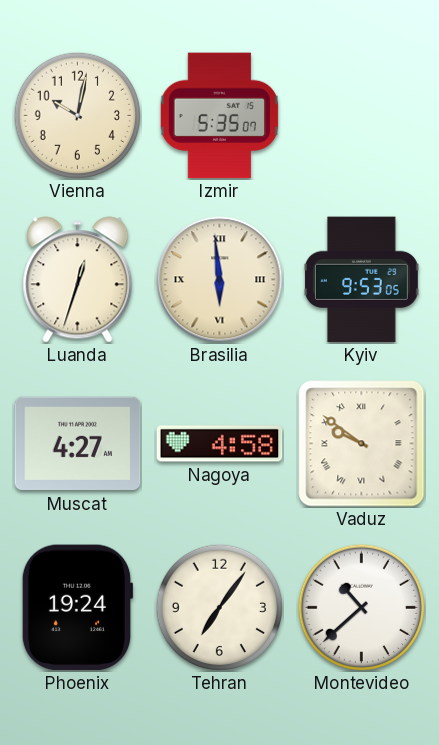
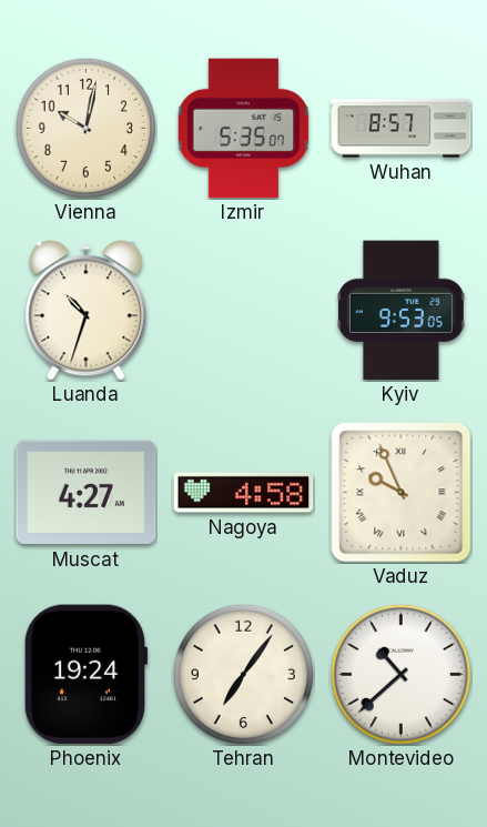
Wuhan: none -> 8:57 (402, 129)
Luanda: 12:33 -> 10:33 (87, 311)
Brasilia: 5:59 -> none (220, 280)
Vaduz: 9:51 -> 9:56 (402, 493)
